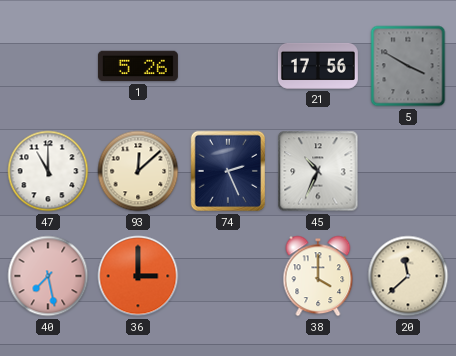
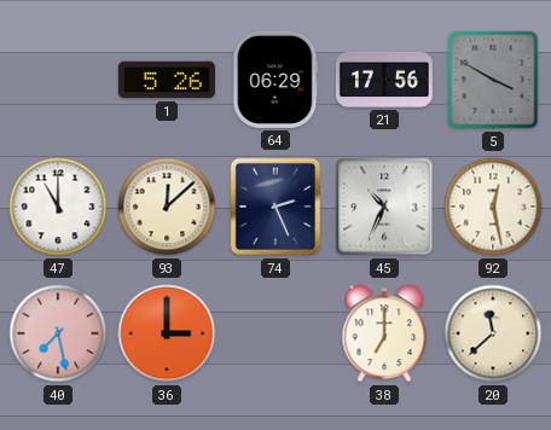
64: none -> 06:29 (275, 80)
92: none -> 12:28 (493, 207)
38: 4:00 -> 7:00 (384, 333)
